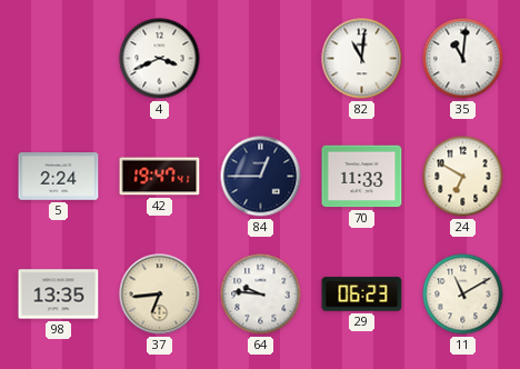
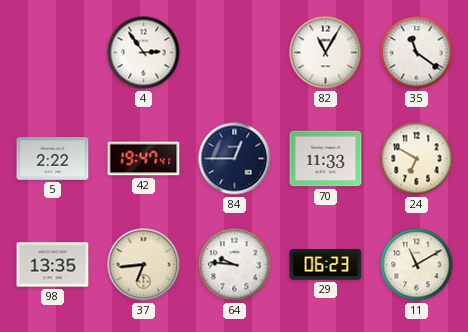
4: 3:41 -> 2:54 (144, 53)
82: 11:01 -> 11:05 (326, 53)
35: 11:01 -> 11:21 (417, 53)
5: 2:24 -> 2:22 (53, 159)
